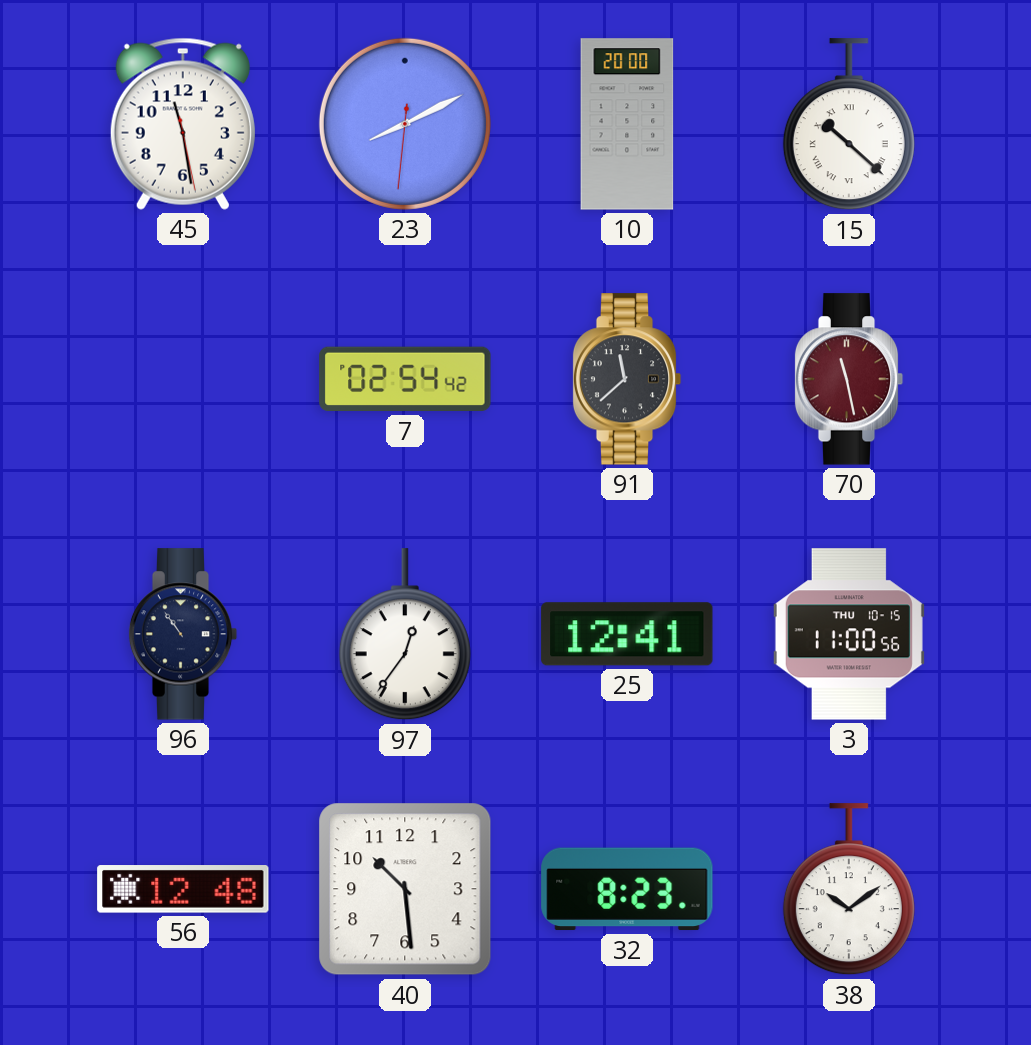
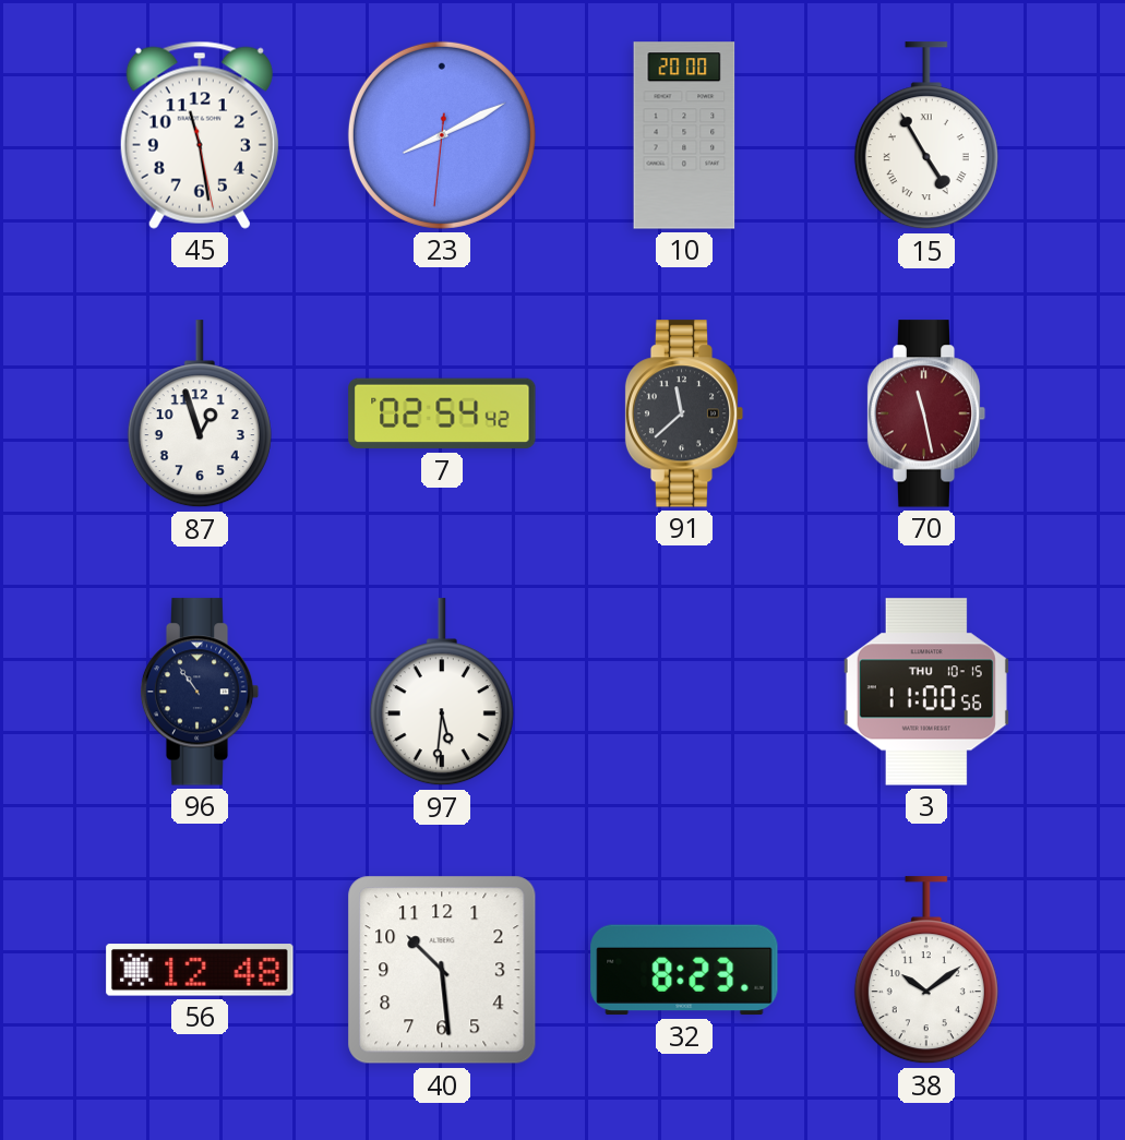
15: 10:22 -> 4:55 (926, 136)
87: none -> 12:57 (200, 415)
97: 12:36 -> 5:31 (442, 693)
25: 12:41 -> none (627, 634)
